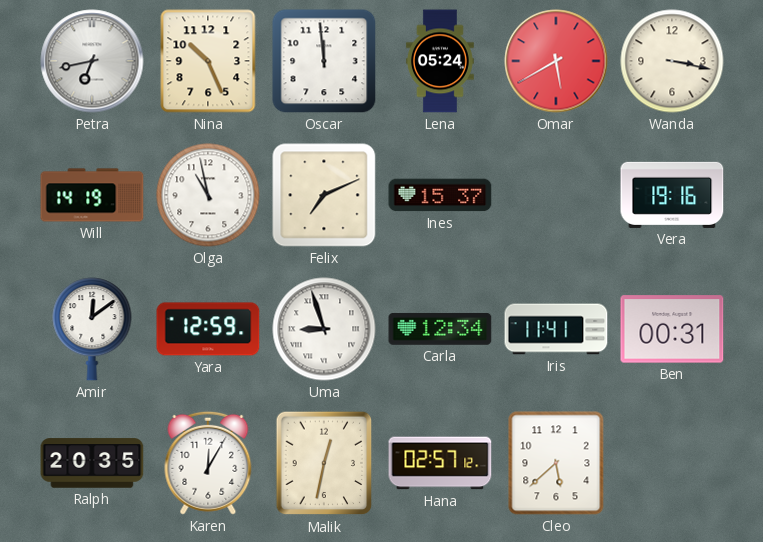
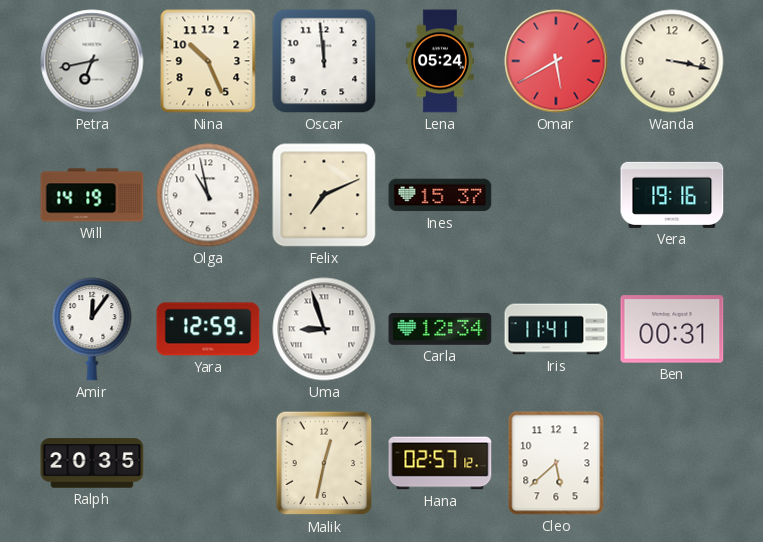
Amir: 12:09 -> 12:06 (92, 329)
Karen: 12:05 -> none (208, 463)
